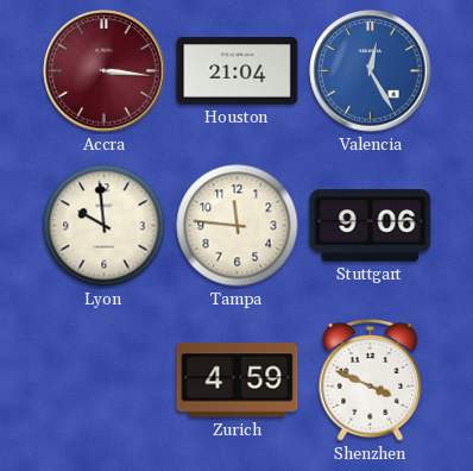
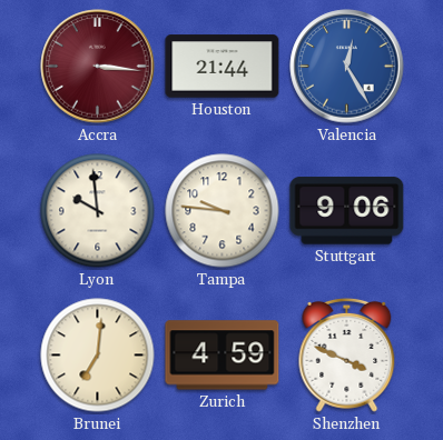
Houston: 21:04 -> 21:44 (223, 67)
Tampa: 11:46 -> 9:46 (223, 211)
Brunei: none -> 7:01 (98, 356)
